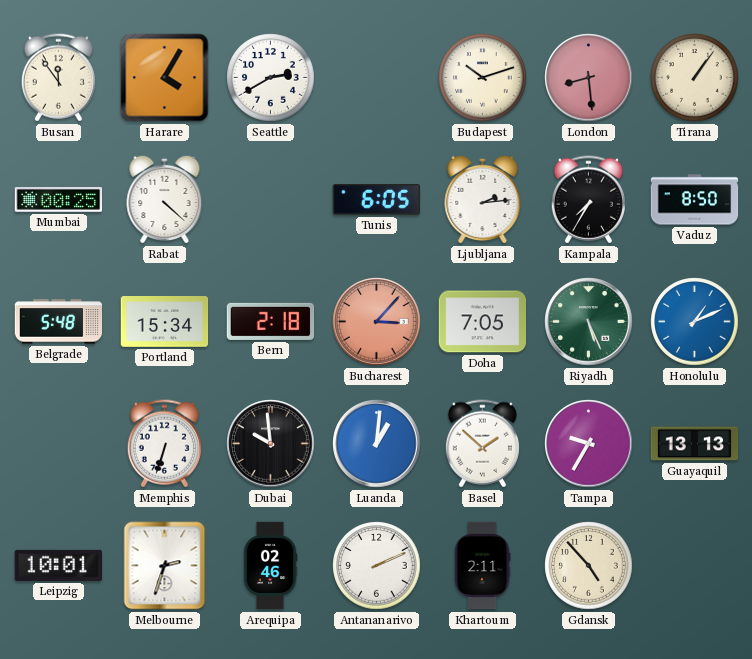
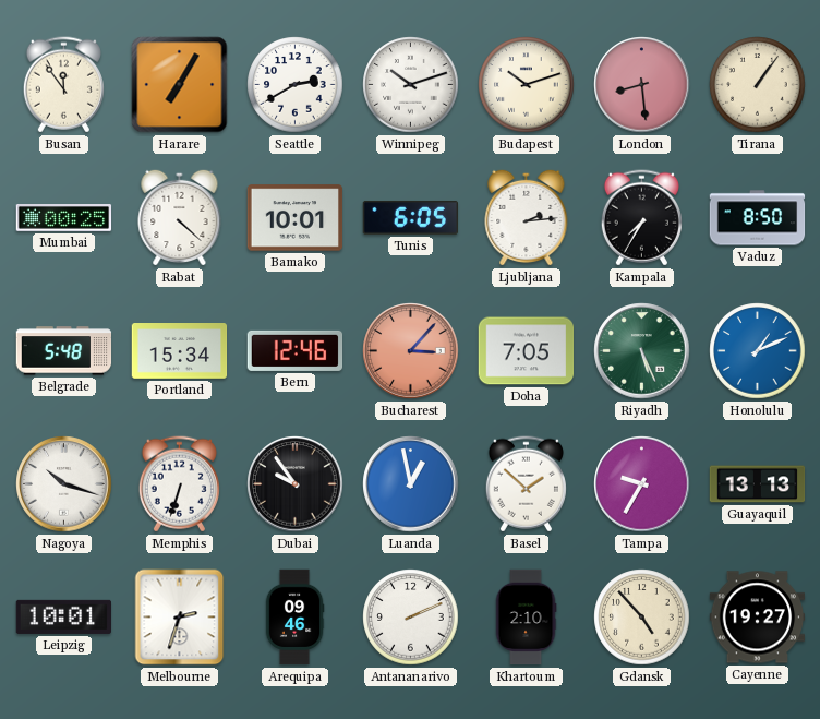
Harare: 4:05 -> 7:05 (180, 85)
Winnipeg: none -> 10:12 (411, 85)
Bamako: none -> 10:01 (296, 218)
Bern: 2:18 -> 12:46 (296, 350)
Nagoya: none -> 10:18 (64, 484)
Dubai: 9:59 -> 9:54 (296, 484)
Luanda: 1:01 -> 12:58 (411, 484)
Arequipa: 02:46 -> 09:46 (294, 618)
Khartoum: 2:11 -> 2:10 (526, 618)
Cayenne: none -> 19:27 (758, 618)
